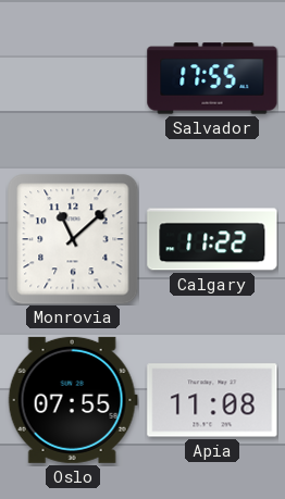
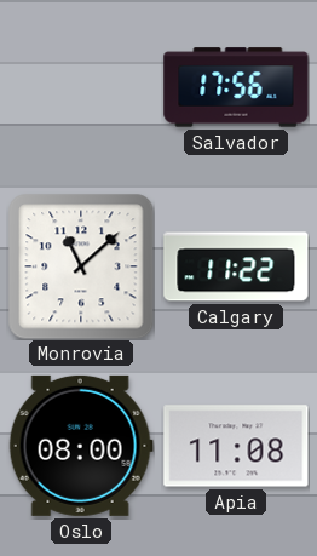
Salvador: 17:55 -> 17:56 (236, 87)
Oslo: 07:55 -> 08:00 (81, 446)
